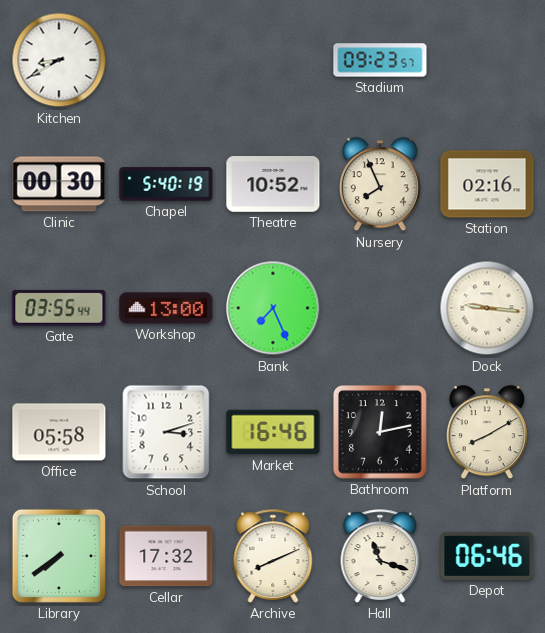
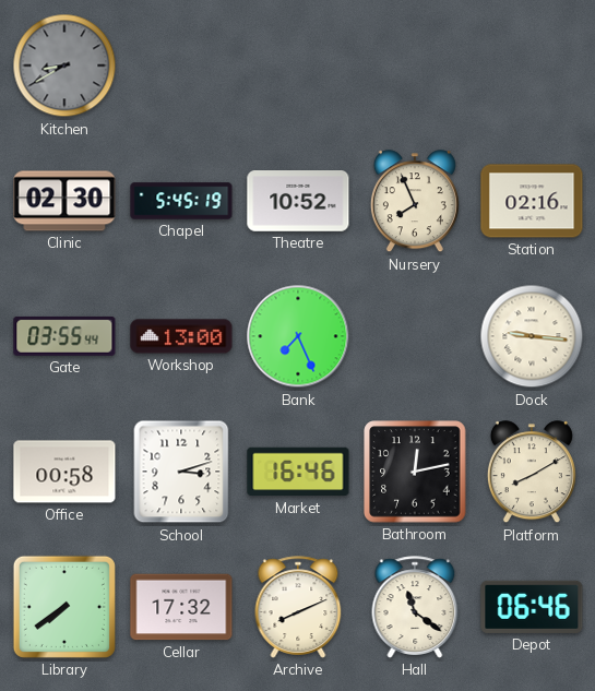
Kitchen dial: white -> grey (64, 65)
Stadium: 09:23 -> none (380, 60)
Clinic: 00:30 -> 02:30 (64, 201)
Chapel: 5:40 -> 5:45 (181, 201)
Office: 05:58 -> 00:58 (64, 472)
Hall: 11:18 -> 11:21 (415, 607)
